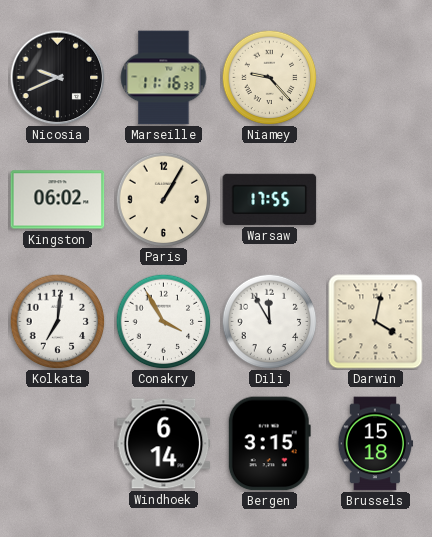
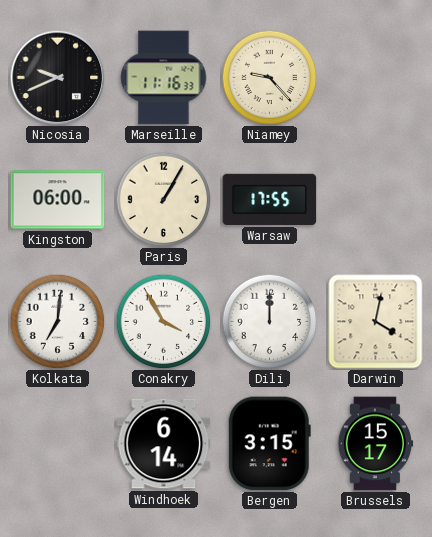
Kingston: 06:02 -> 06:00 (58, 200)
Dili: 11:55 -> 12:00 (269, 321)
Brussels: 15:18 -> 15:17 (376, 444)
